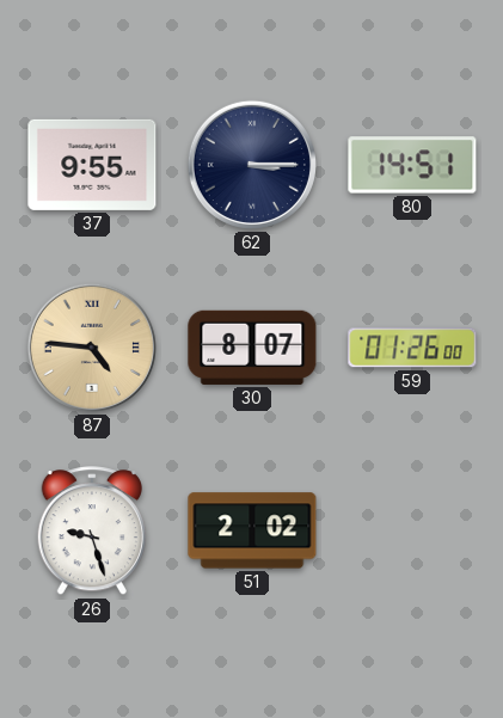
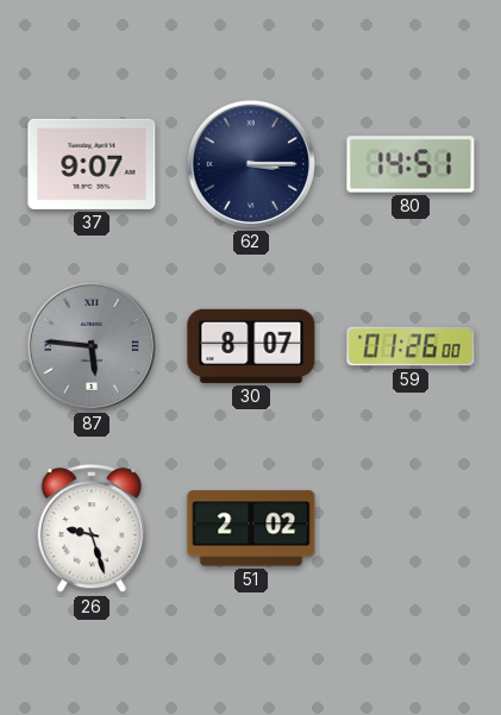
37: 9:55 -> 9:07 (92, 164)
87: 4:46 -> 5:46 (92, 346)
87 dial: champagne -> grey (92, 346)
